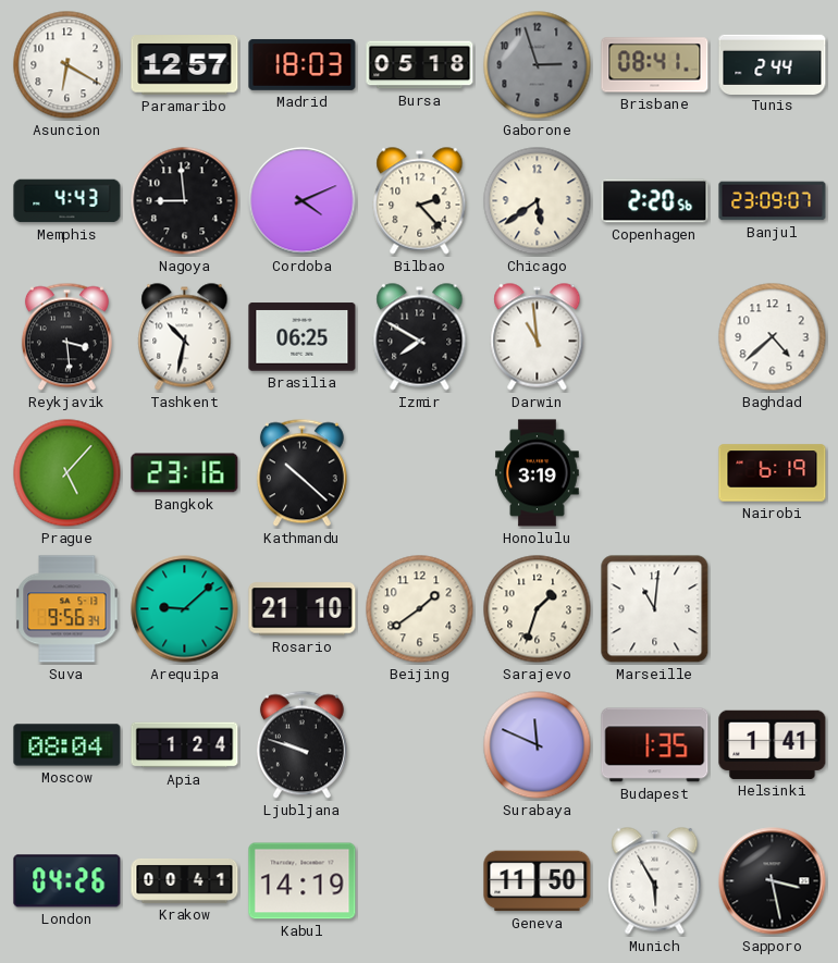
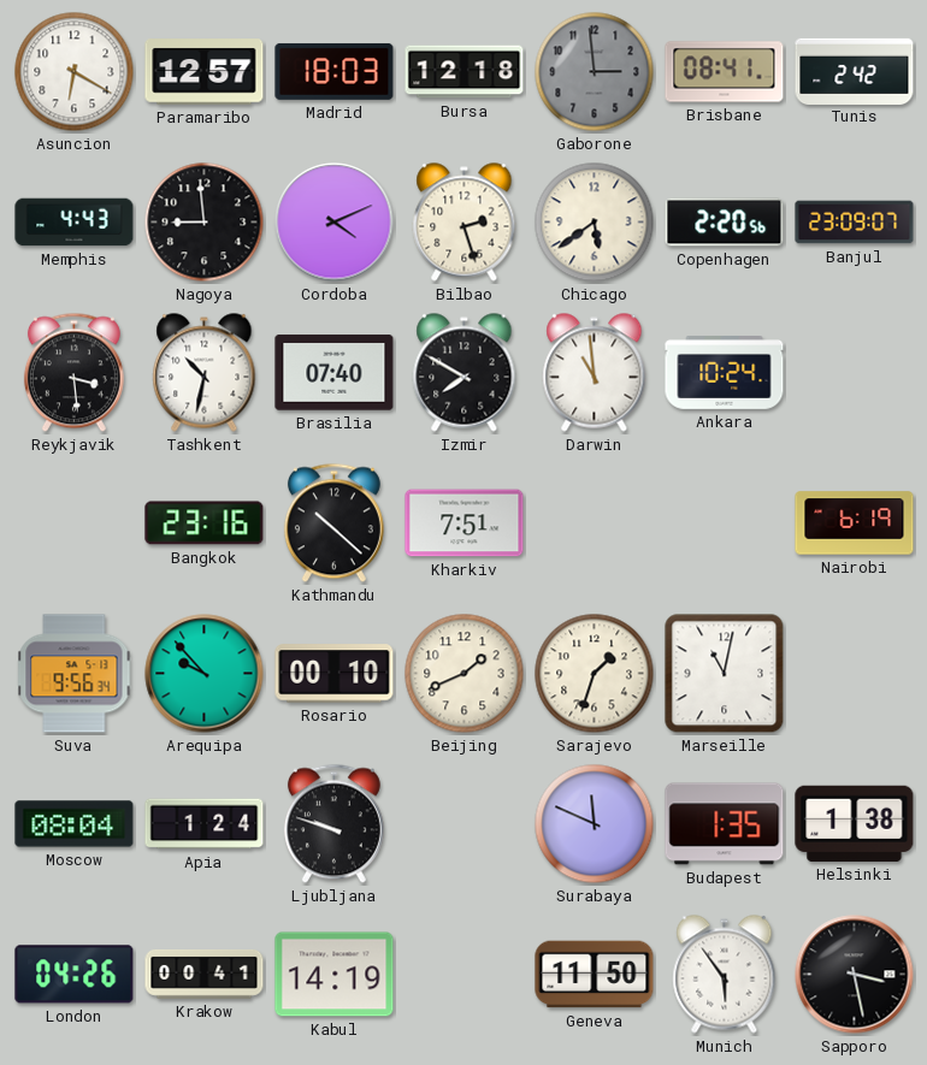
Bursa: 05:18 -> 12:18 (465, 72)
Gaborone: 2:57 -> 2:59 (595, 72)
Tunis: 2:44 -> 2:42 (855, 71)
Bilbao: 2:23 -> 2:27 (465, 223)
Brasilia: 06:25 -> 07:40 (335, 373)
Ankara: none -> 10:24 (725, 373)
Baghdad: 4:38 -> none (773, 337)
Prague: 5:07 -> none (67, 473)
Kharkiv: none -> 7:51 (465, 523)
Honolulu: 3:19 -> none (538, 473)
Arequipa: 9:08 -> 9:53 (205, 674)
Rosario: 21:10 -> 00:10 (335, 674)
Beijing: 1:39 -> 1:41 (465, 674)
Marseille: 11:01 -> 11:02 (725, 674)
Helsinki: 1:41 -> 1:38 (855, 823)
Munich: 5:55 -> 5:54 (725, 975)
